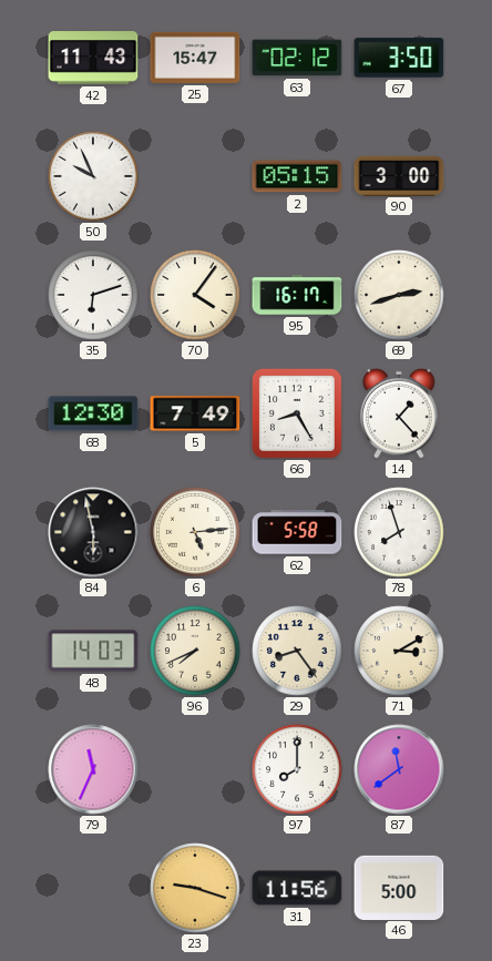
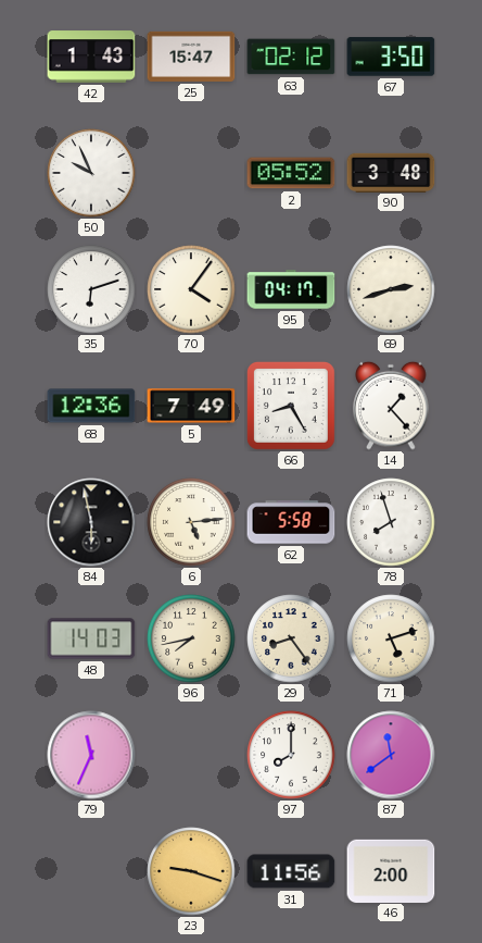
42: 11:43 -> 1:43 (91, 57)
2: 05:15 -> 05:52 (291, 173)
90: 3:00 -> 3:48 (391, 172)
95: 16:17 -> 04:17 (291, 289)
68: 12:30 -> 12:36 (91, 406)
96: 7:41 -> 7:43 (191, 638)
71: 3:10 -> 5:12 (391, 638)
46: 5:00 -> 2:00 (391, 870)
